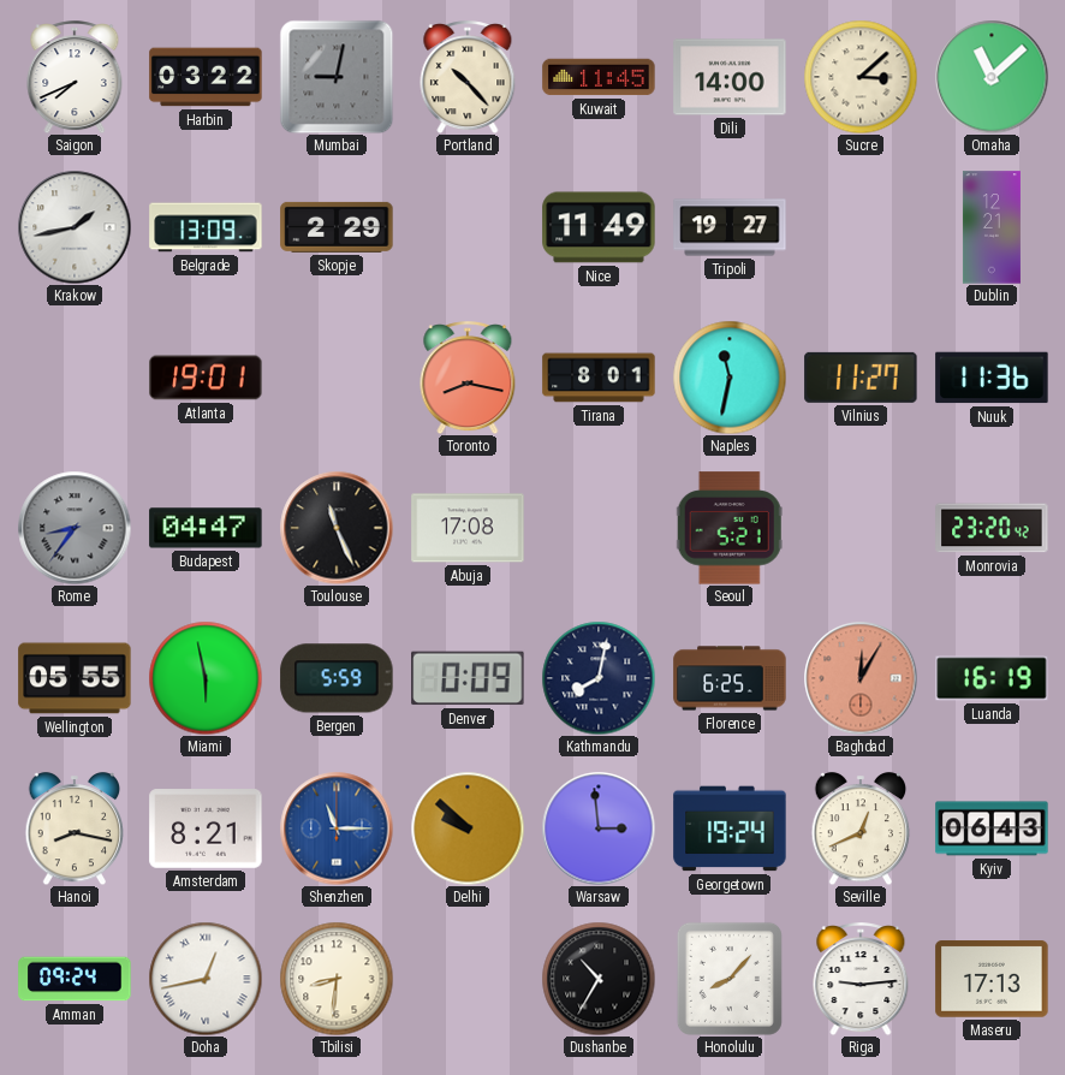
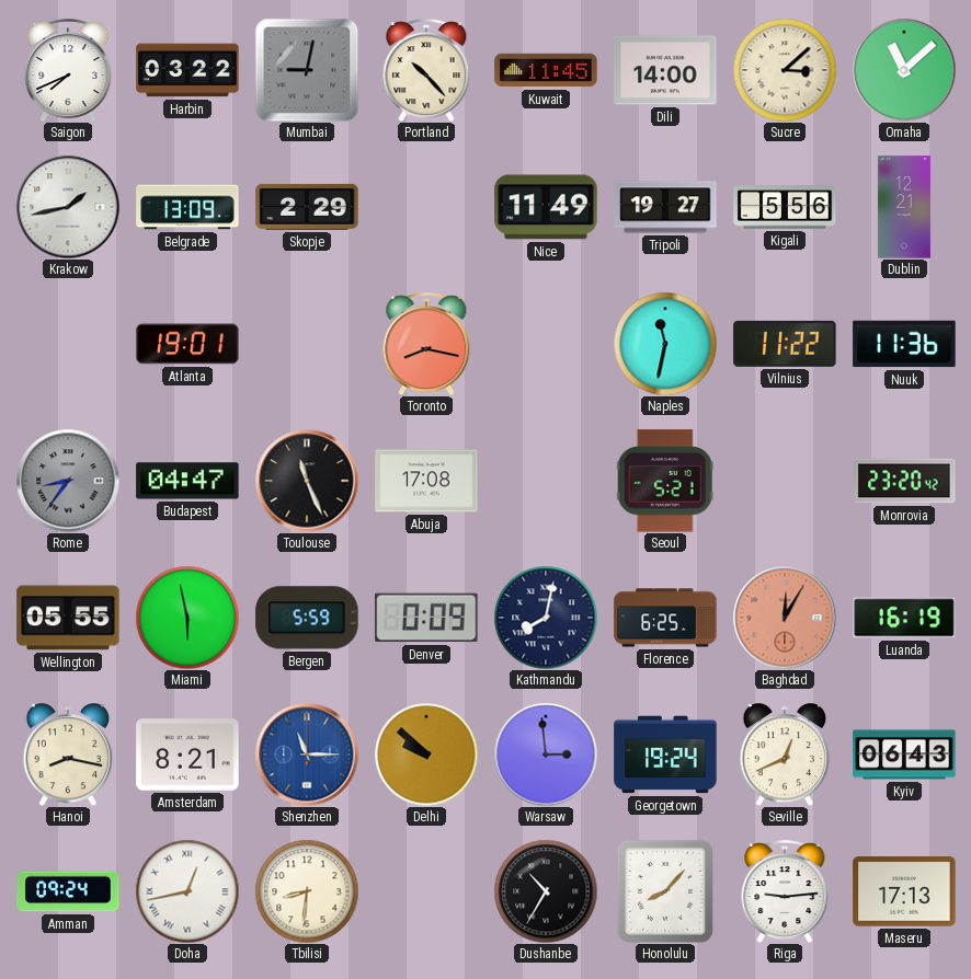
Kigali: none -> 5:56 (785, 207)
Tirana: 8:01 -> none (599, 378)
Vilnius: 11:27 -> 11:22 (785, 344)
